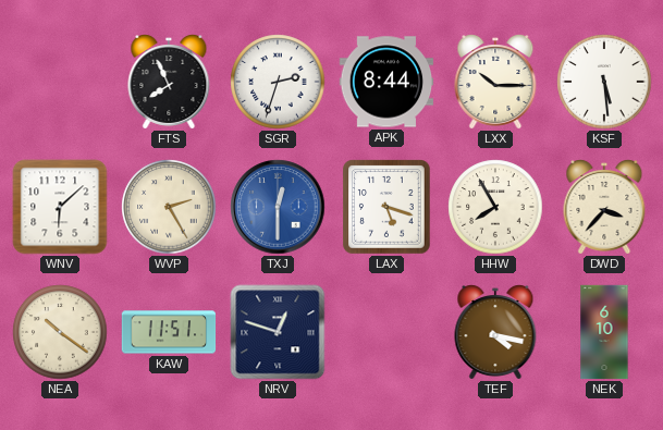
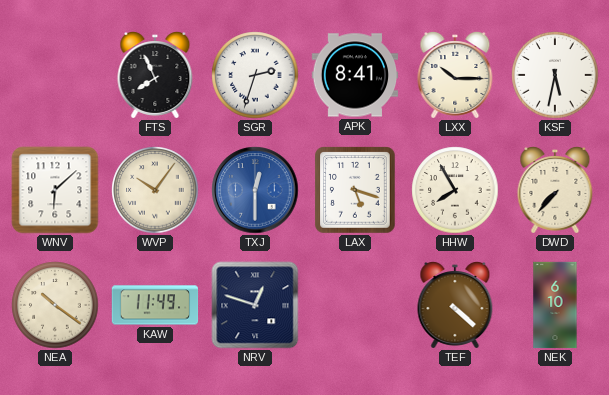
APK: 8:44 -> 8:41 (355, 75)
KSF: 5:29 -> 5:32 (555, 75)
WVP: 2:25 -> 10:06 (155, 190)
DWD: 3:37 -> 7:37 (555, 191)
KAW: 11:51 -> 11:49 (155, 305)
TEF: 4:17 -> 4:22 (455, 306)
